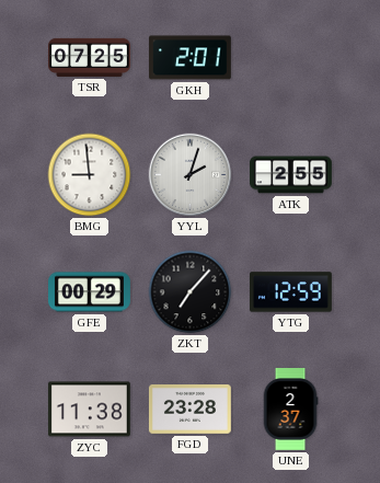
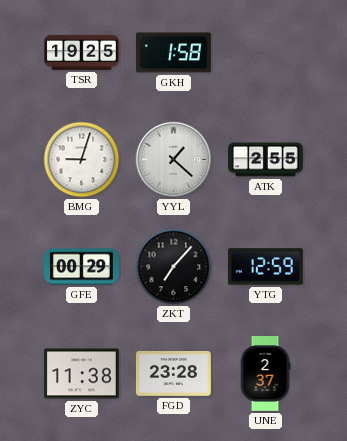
TSR: 07:25 -> 19:25 (82, 52)
GKH: 2:01 -> 1:58 (173, 53)
BMG: 8:59 -> 9:03 (82, 160)
YYL: 2:03 -> 1:22 (174, 160)
